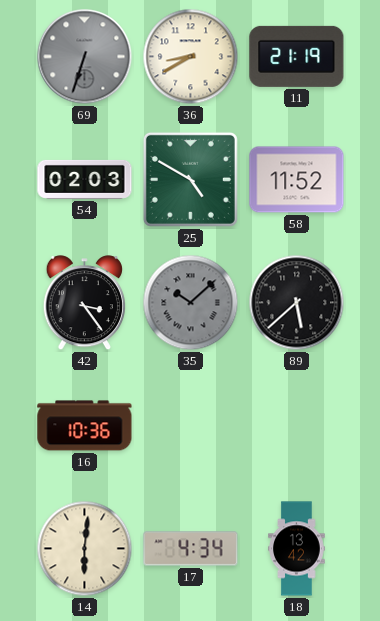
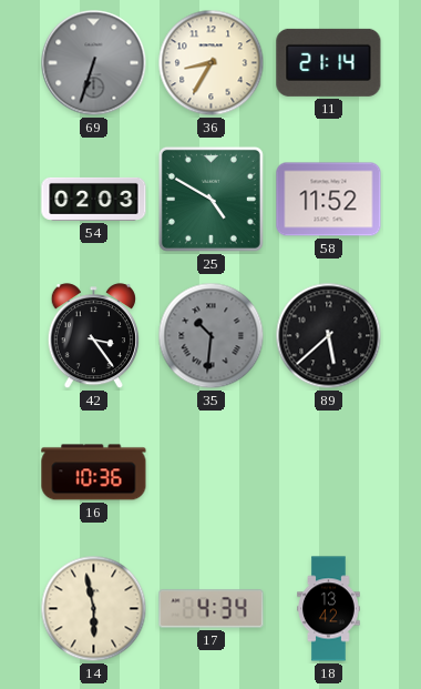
36: 8:40 -> 8:35 (212, 63)
11: 21:19 -> 21:14 (329, 62)
35: 10:08 -> 10:31 (212, 336)
14: 6:01 -> 5:58 (94, 609)
